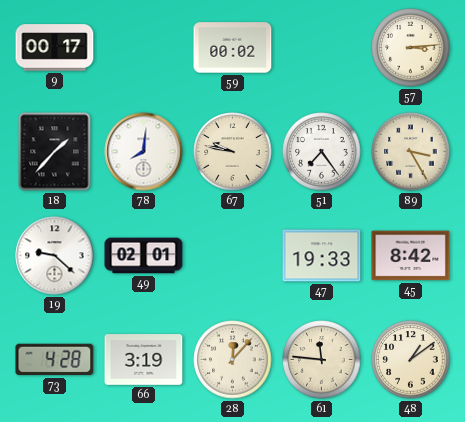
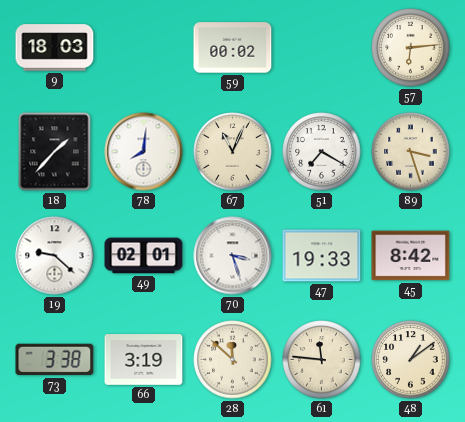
9: 00:17 -> 18:03 (55, 48)
57: 3:14 -> 6:14 (411, 48)
67: 9:47 -> 11:04 (233, 152)
51: 7:24 -> 7:20 (322, 152)
89: 3:25 -> 3:27 (411, 152)
70: none -> 3:27 (233, 256)
73: 4:28 -> 3:38 (55, 360)
28: 12:07 -> 11:52 (233, 360)
